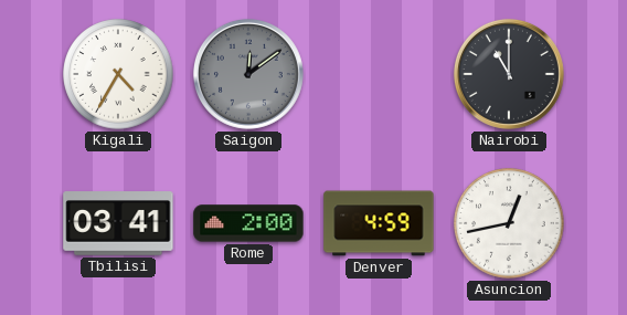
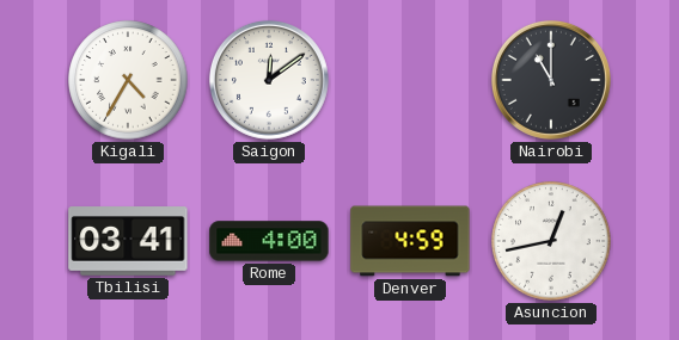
Saigon dial: grey -> white (269, 80)
Rome: 2:00 -> 4:00 (269, 241)
